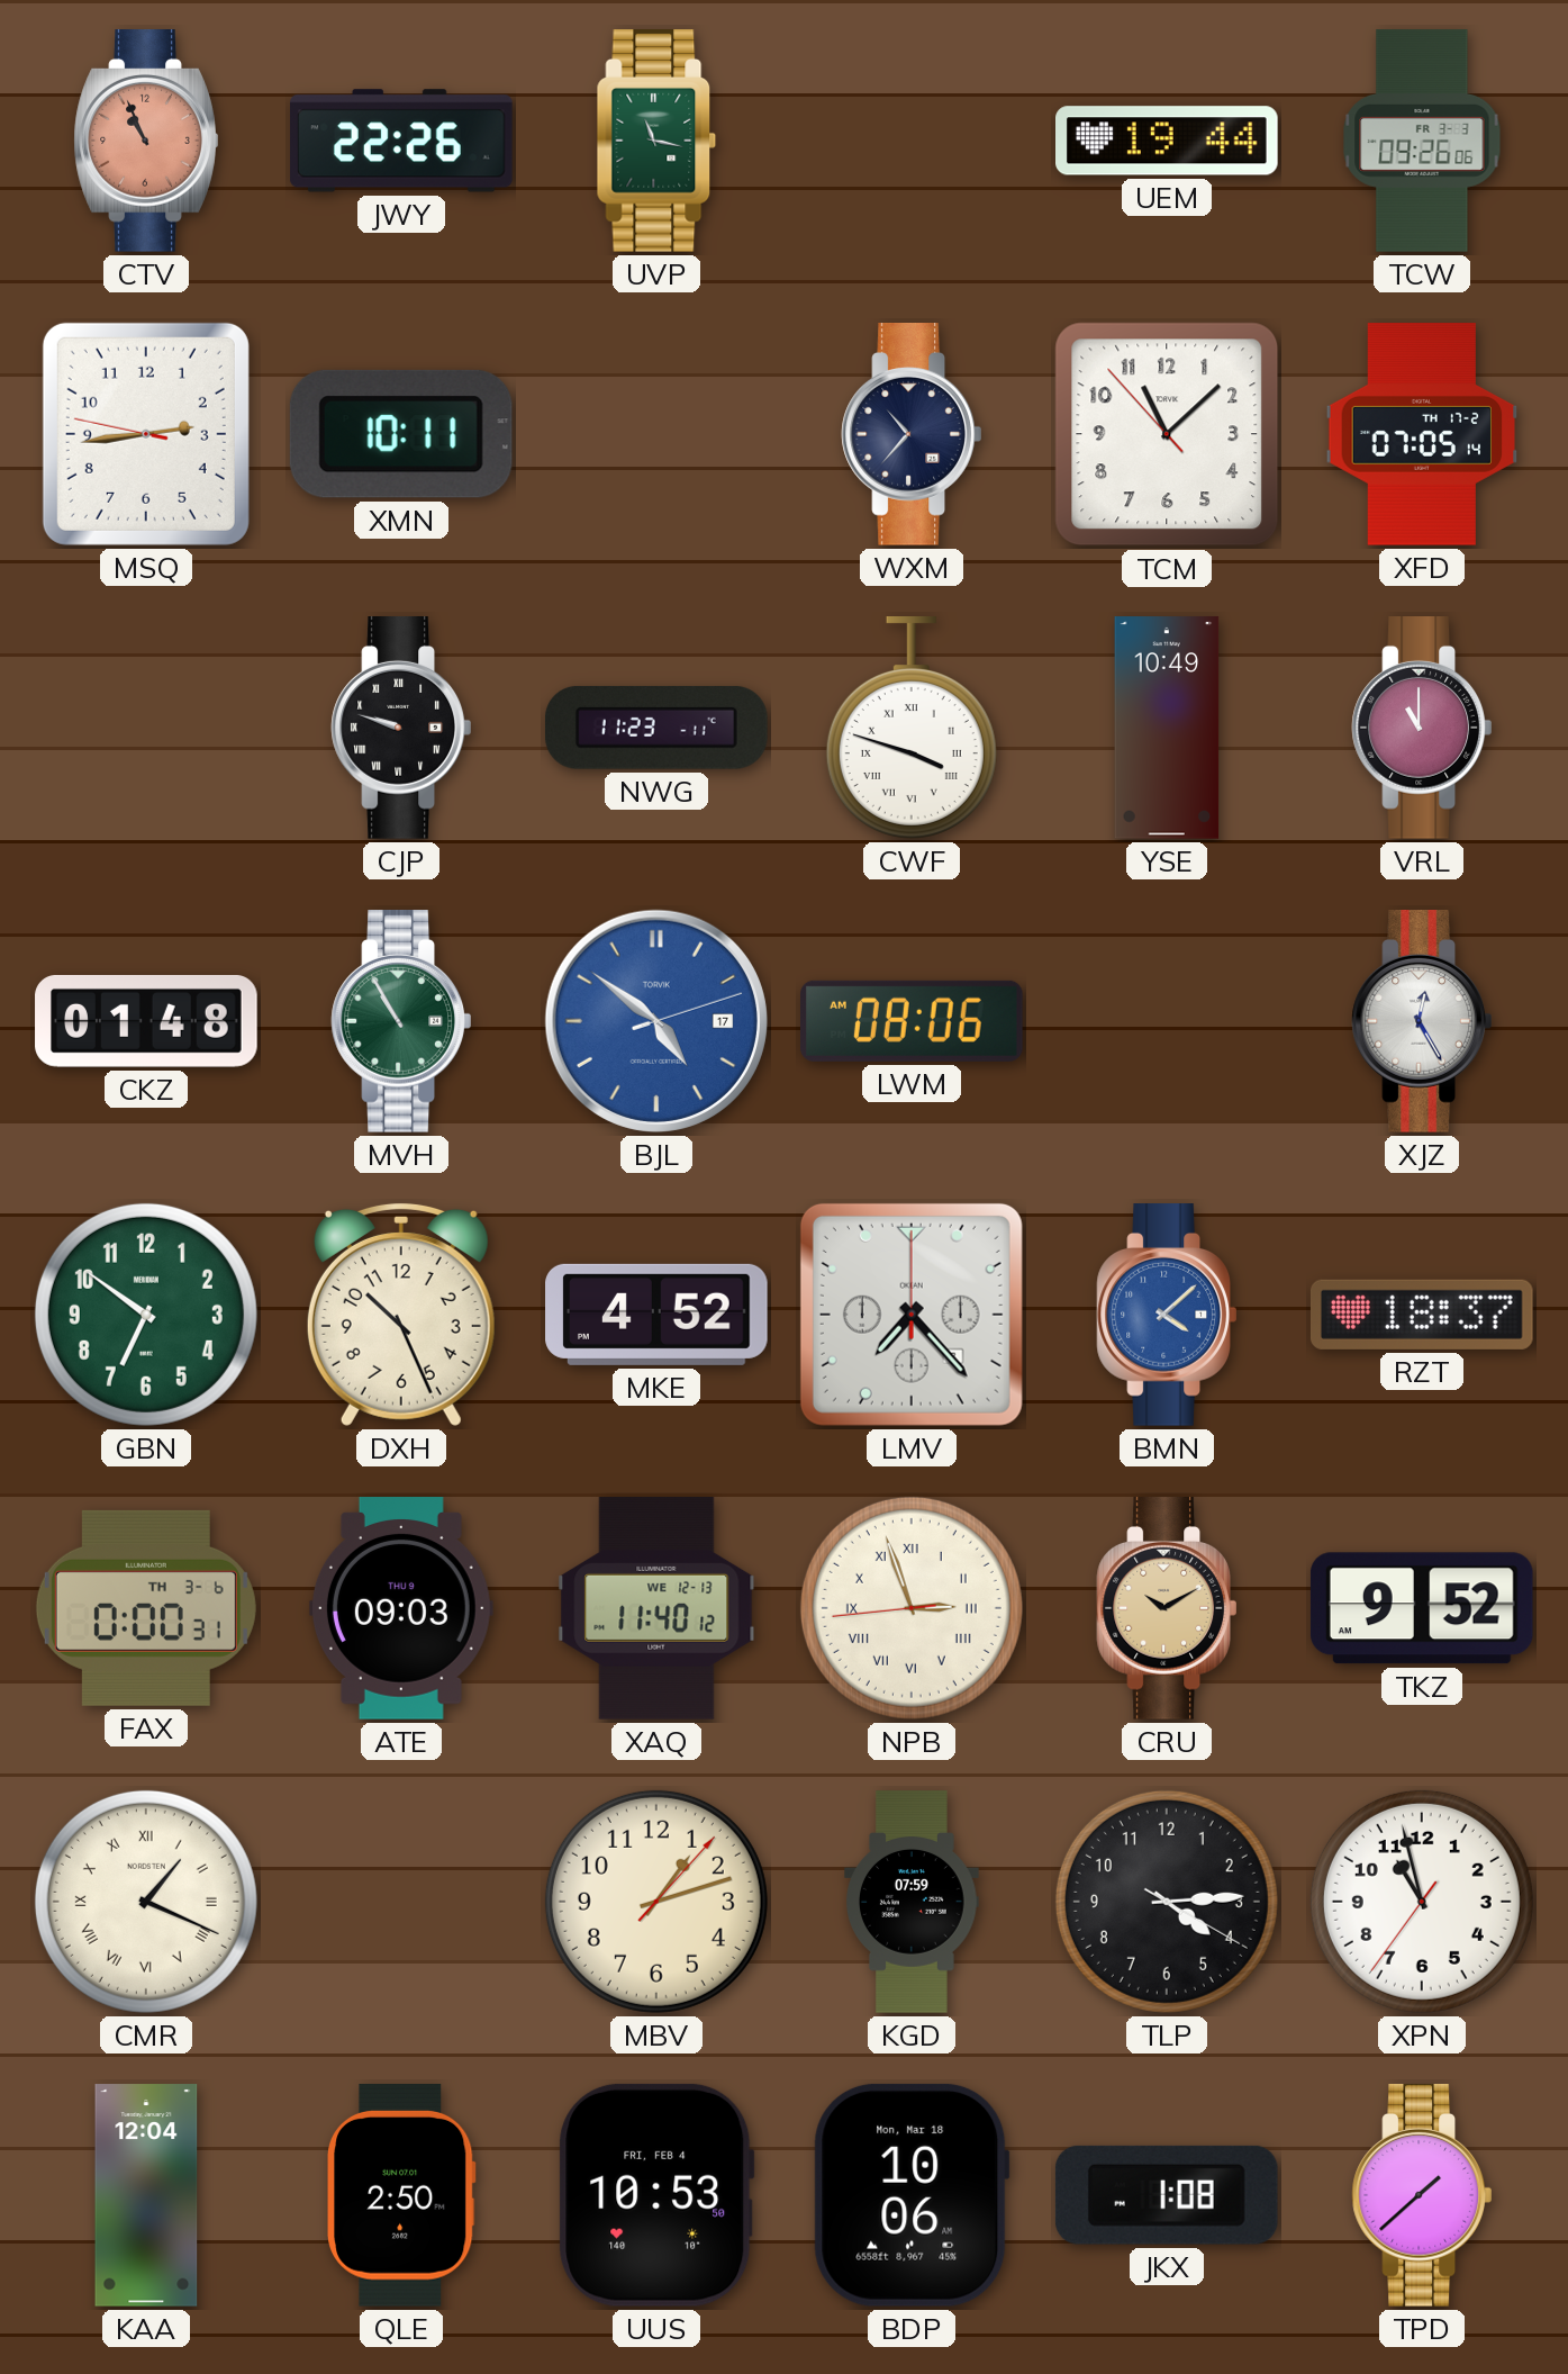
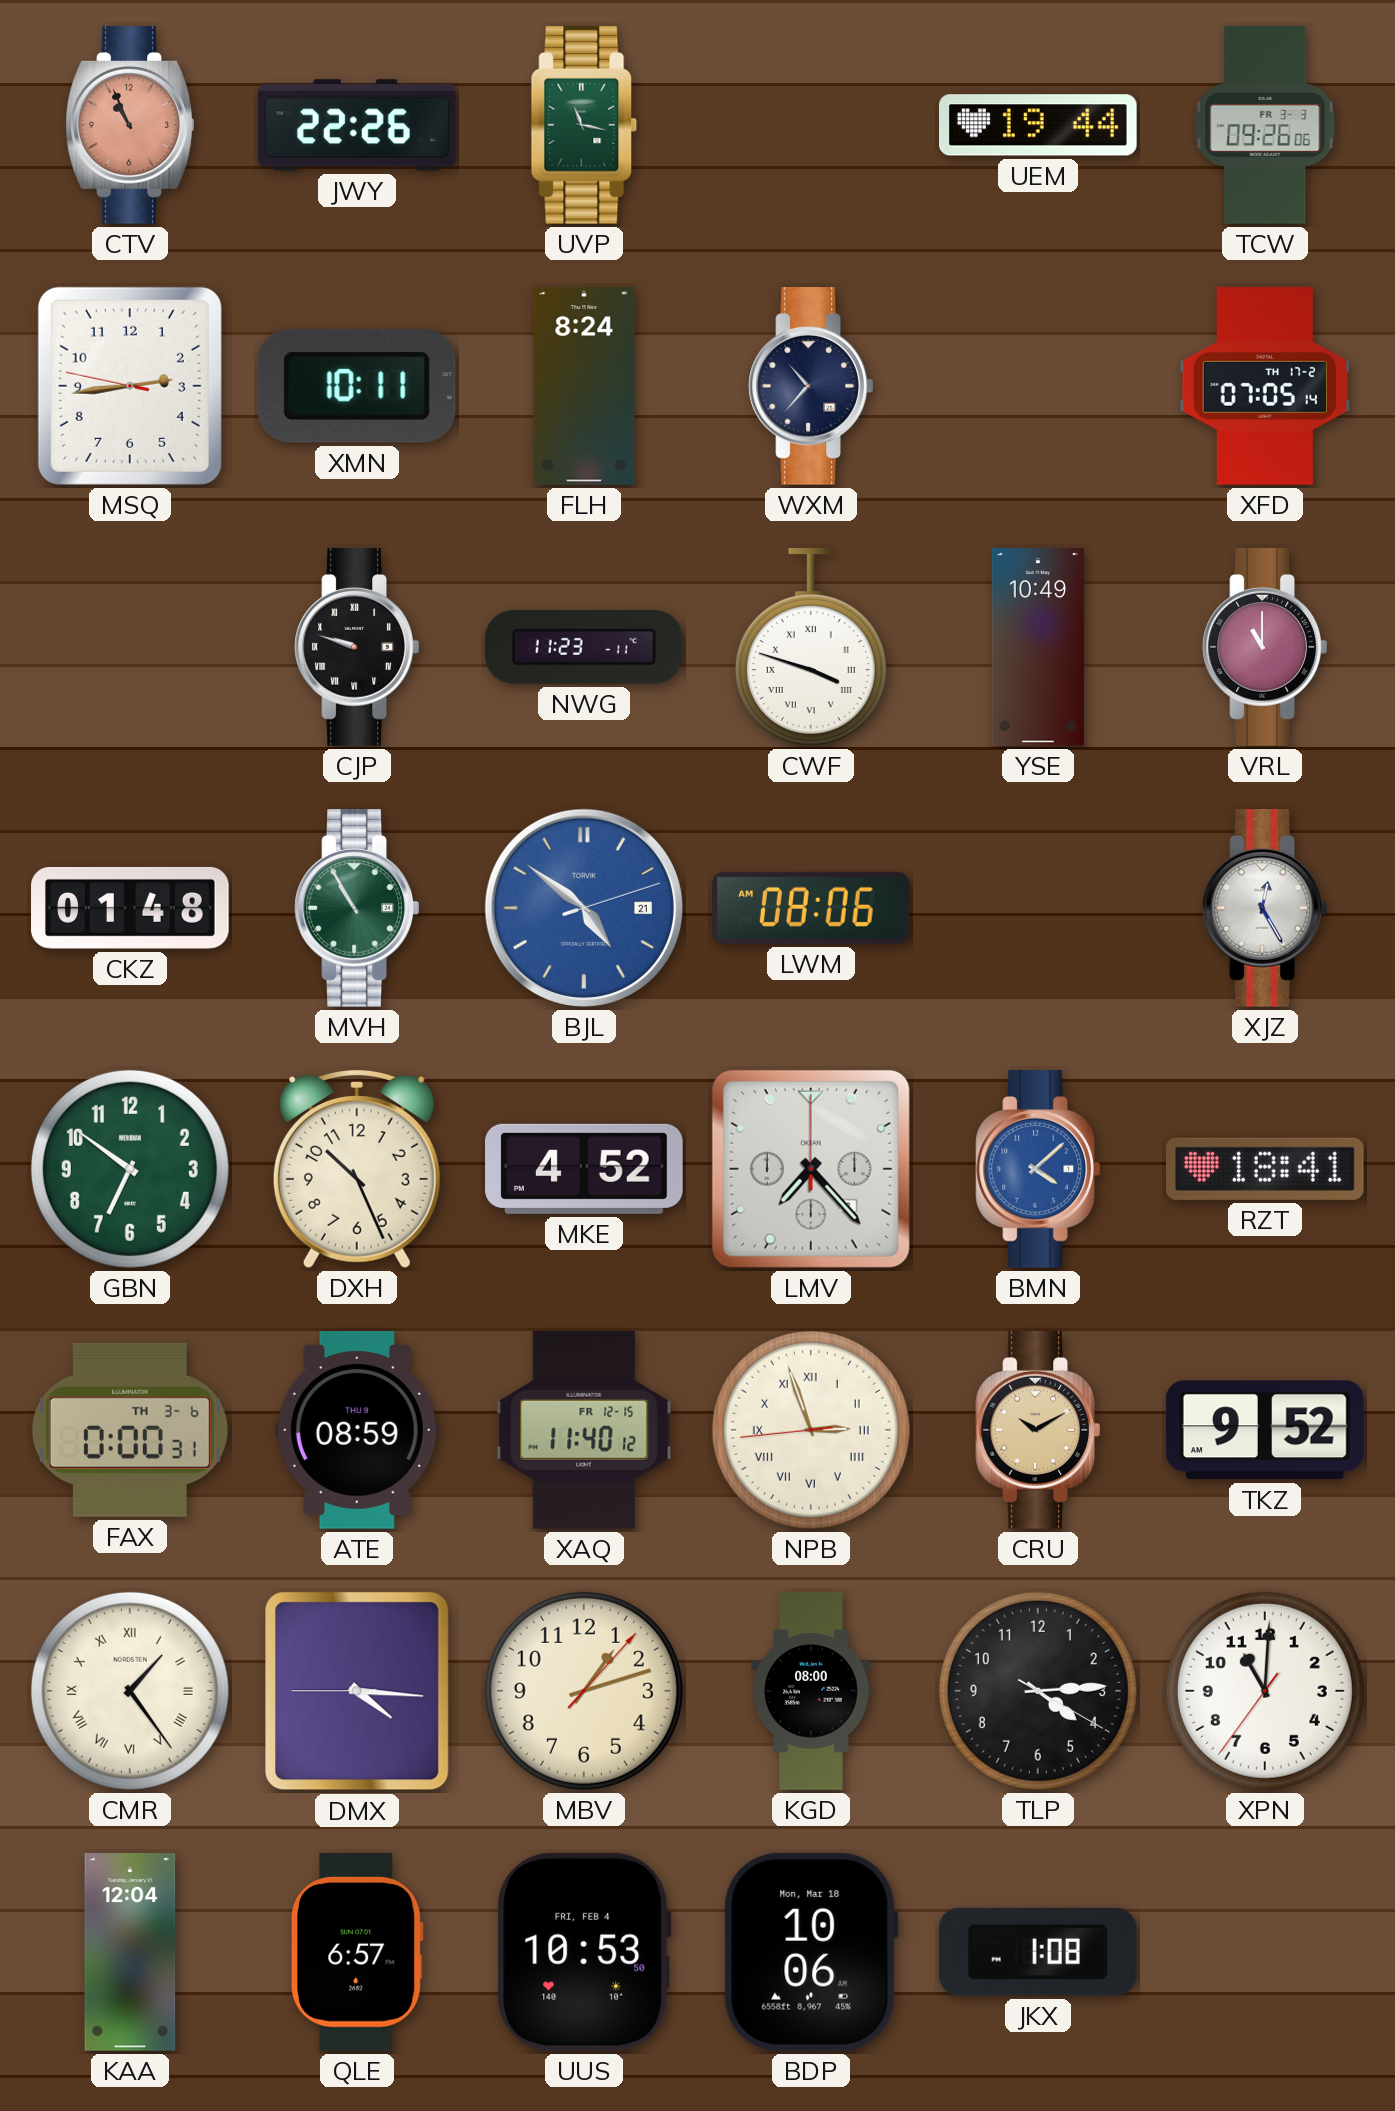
FLH: none -> 8:24 (584, 386)
TCM: 11:07 -> none (1167, 434)
BJL date: 17 -> 21 (584, 908)
RZT: 18:37 -> 18:41 (1265, 1169)
ATE: 09:03 -> 08:59 (357, 1431)
XAQ date: WE 12-13 -> FR 12-15 (584, 1430)
CMR: 1:19 -> 1:24 (130, 1691)
DMX: none -> 4:15 (357, 1691)
KGD: 07:59 -> 08:00 (811, 1691)
XPN: 10:57 -> 11:00 (1265, 1691)
QLE: 2:50 -> 6:57 (357, 1952)
TPD: 1:38 -> none (1422, 2196)
